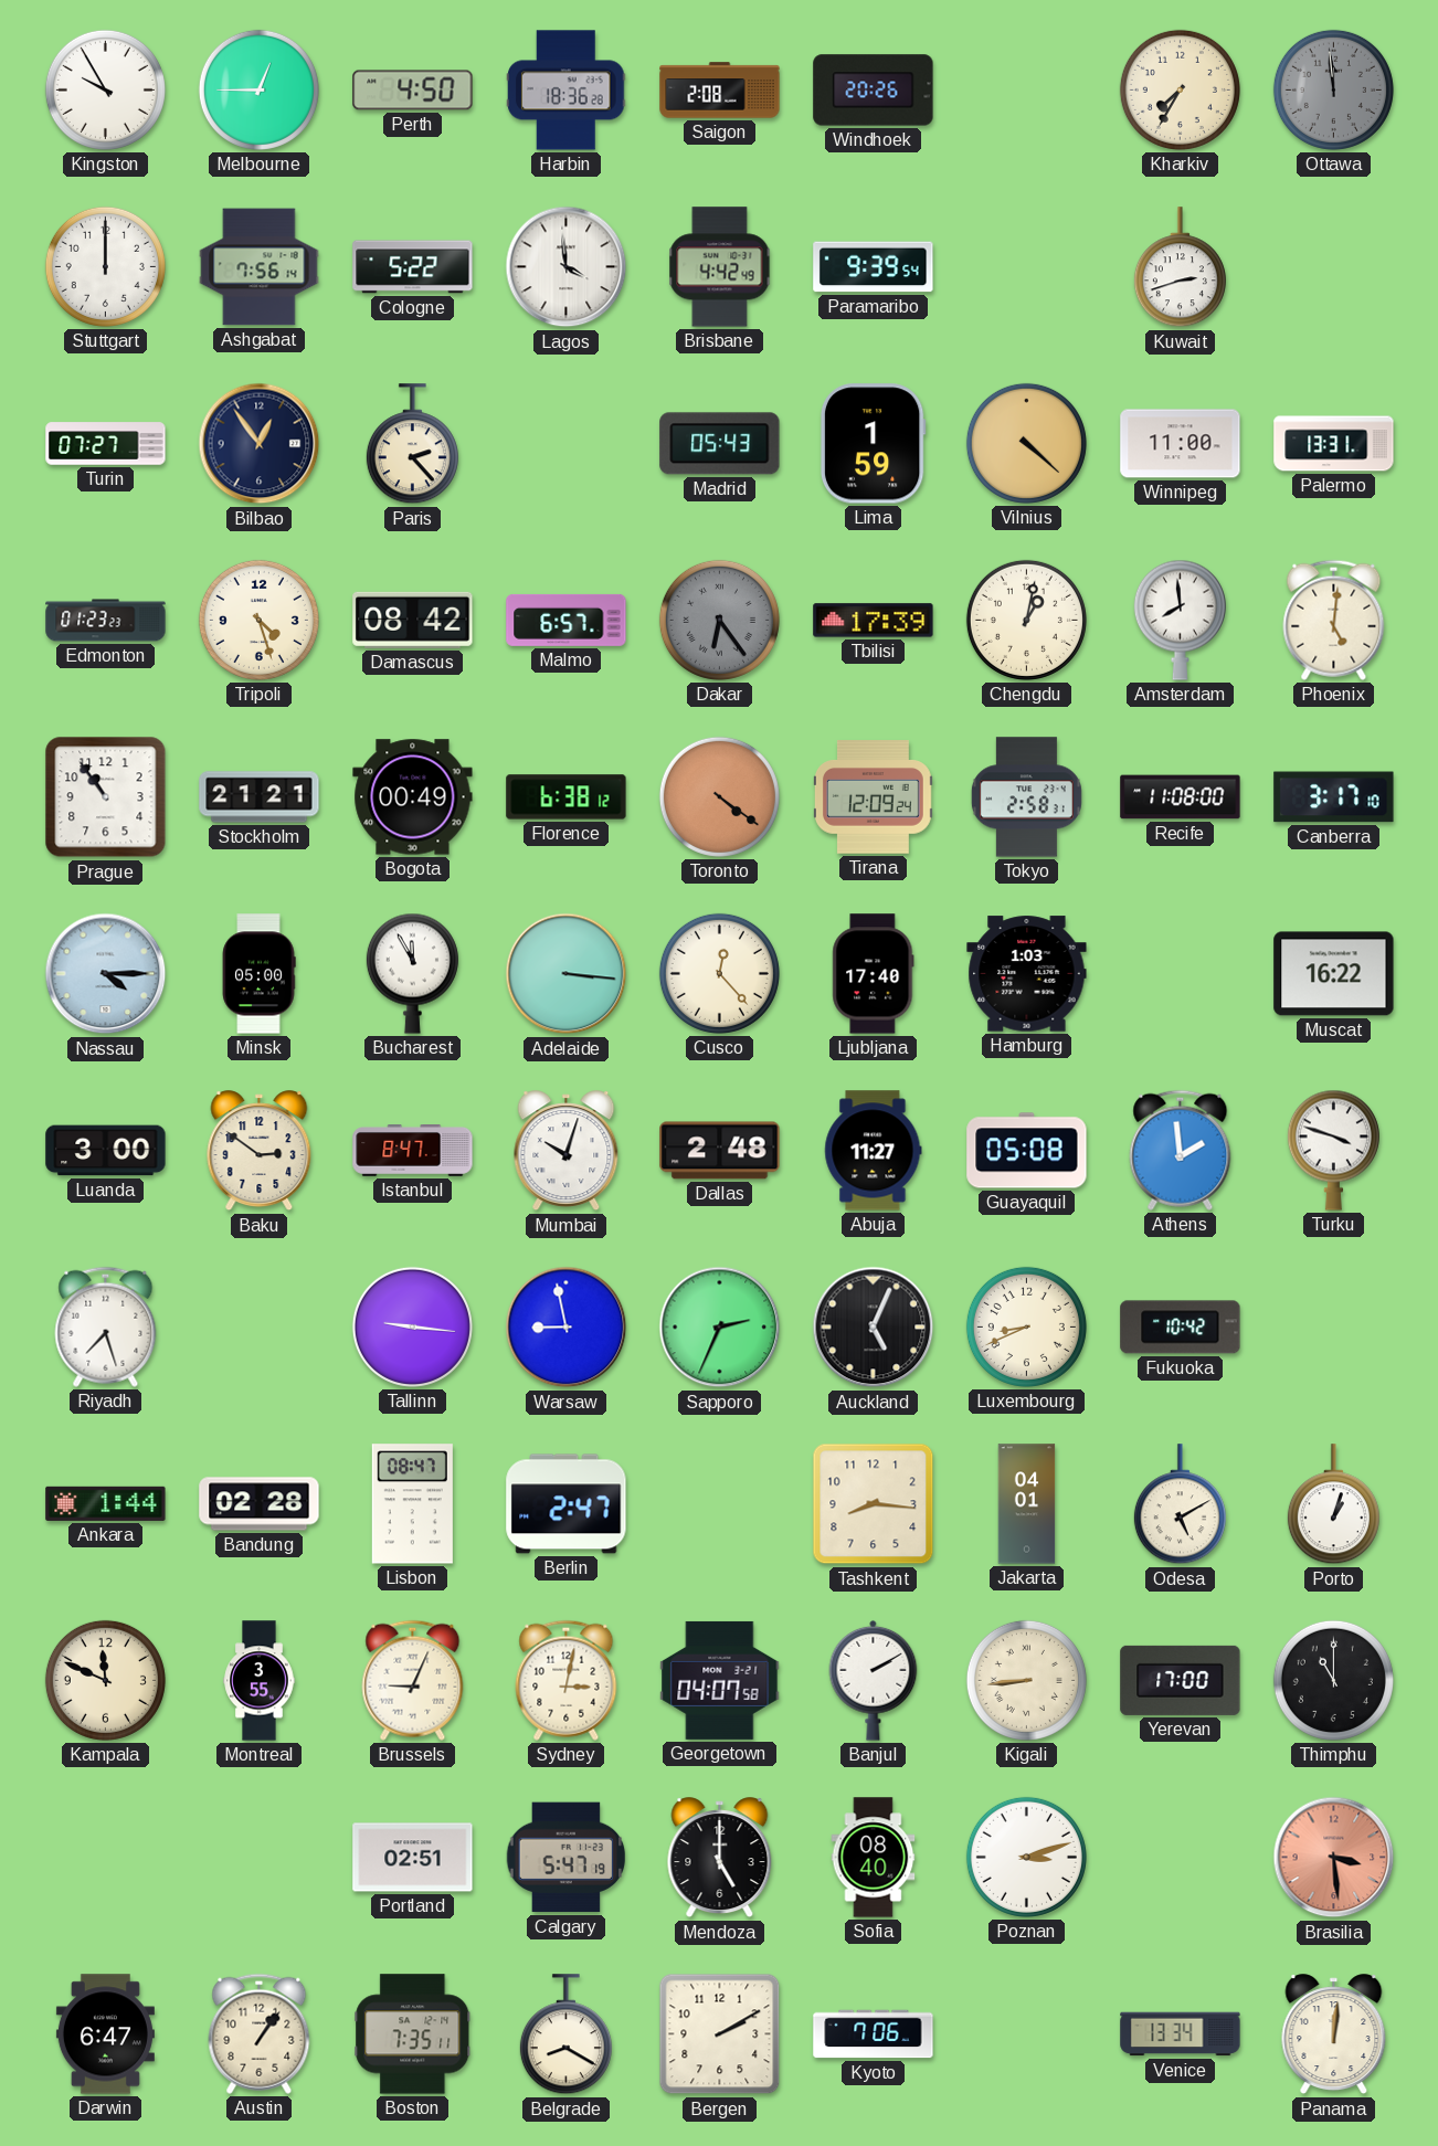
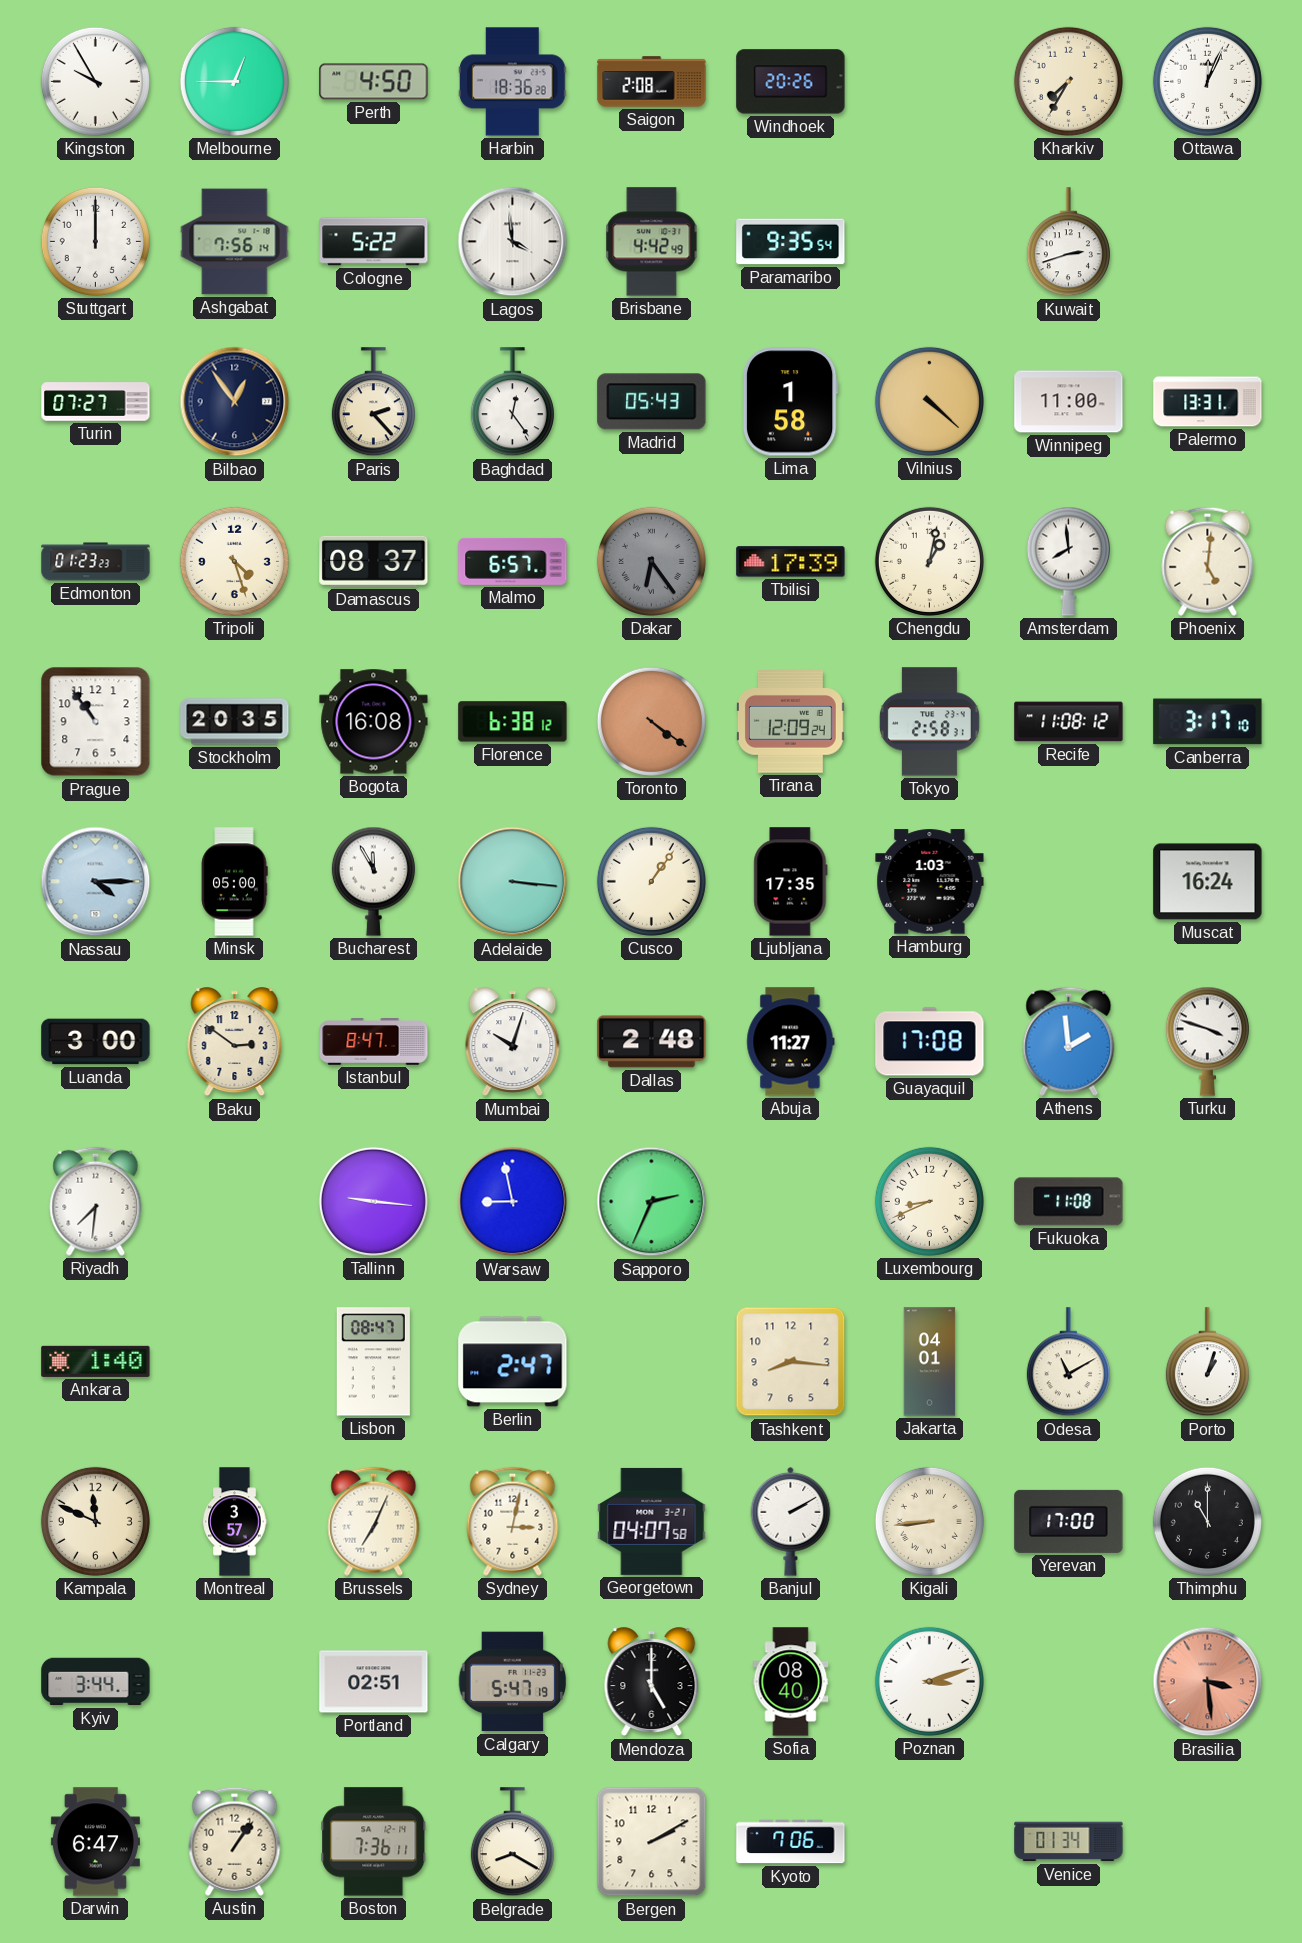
Ottawa: 11:59 -> 12:04 (1207, 81)
Ottawa dial: grey -> white (1207, 81)
Paramaribo: 9:39 -> 9:35 (791, 242)
Baghdad: none -> 12:24 (512, 402)
Lima: 1:59 -> 1:58 (790, 402)
Damascus: 08:42 -> 08:37 (374, 561)
Stockholm: 21:21 -> 20:35 (235, 722)
Bogota: 00:49 -> 16:08 (374, 722)
Recife: 11:08:00 -> 11:08:12 (1069, 722)
Cusco: 12:23 -> 1:06 (651, 881)
Ljubljana: 17:40 -> 17:35 (791, 882)
Muscat: 16:22 -> 16:24 (1208, 882)
Guayaquil: 05:08 -> 17:08 (930, 1042)
Riyadh: 7:27 -> 7:31 (96, 1201)
Auckland: 5:04 -> none (874, 1328)
Fukuoka: 10:42 -> 11:08 (1069, 1202)
Ankara: 1:44 -> 1:40 (96, 1361)
Bandung: 02:28 -> none (260, 1504)
Odesa: 5:10 -> 11:10 (1068, 1362)
Montreal: 3:55 -> 3:57 (235, 1522)
Brussels: 9:04 -> 7:04 (374, 1521)
Kyiv: none -> 3:44 (96, 1682)
Boston: 7:35 -> 7:36 (374, 1842)
Venice: 13:34 -> 01:34 (1069, 1842)
Panama: 12:01 -> none (1334, 2034)
